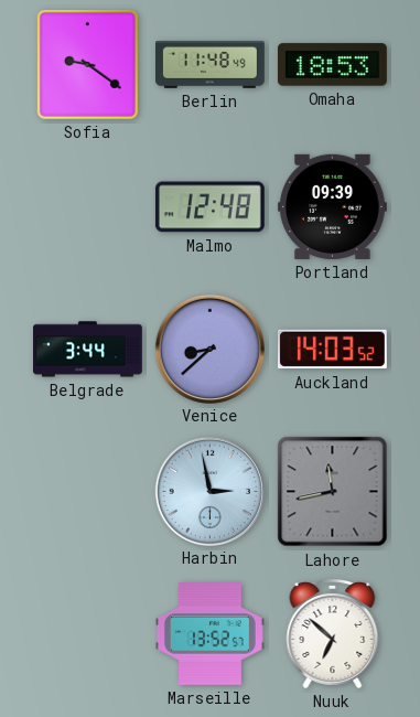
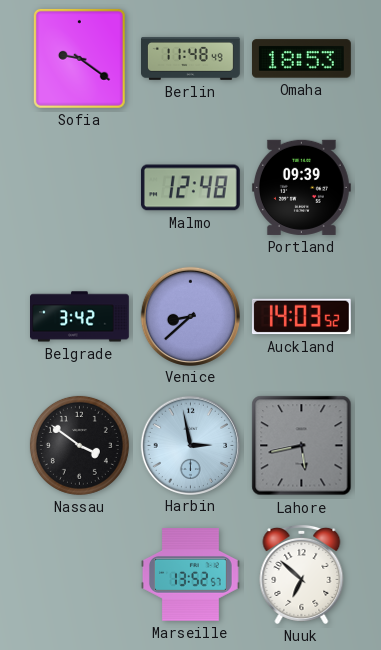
Belgrade: 3:44 -> 3:42 (80, 317)
Nassau: none -> 3:51 (79, 445)
Lahore: 11:43 -> 5:43 (302, 446)
